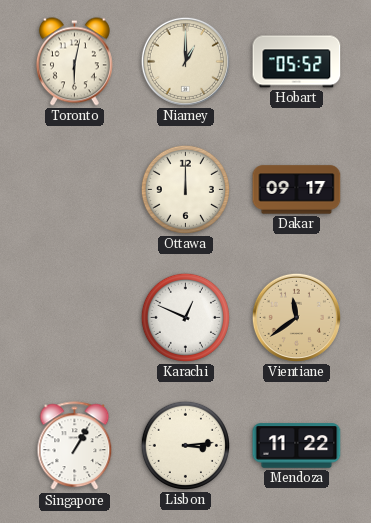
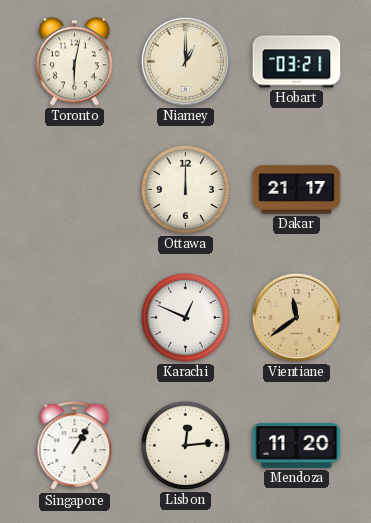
Hobart: 05:52 -> 03:21 (297, 62)
Dakar: 09:17 -> 21:17 (297, 190)
Lisbon: 3:14 -> 12:14 (185, 445)
Mendoza: 11:22 -> 11:20 (297, 446)
